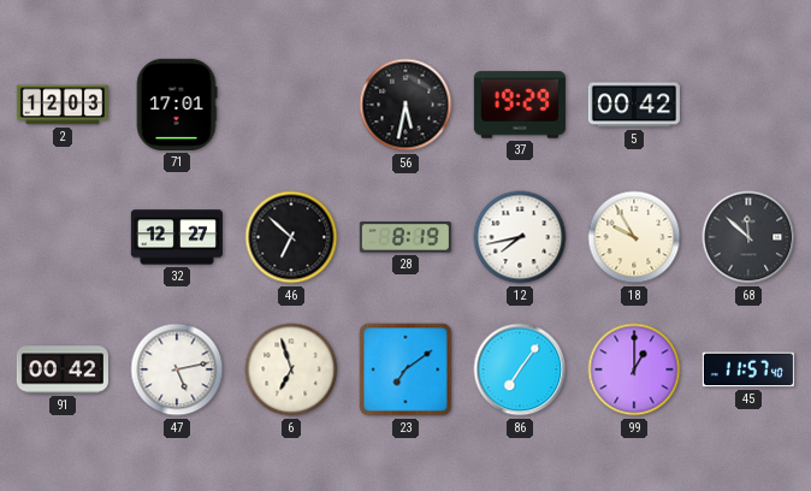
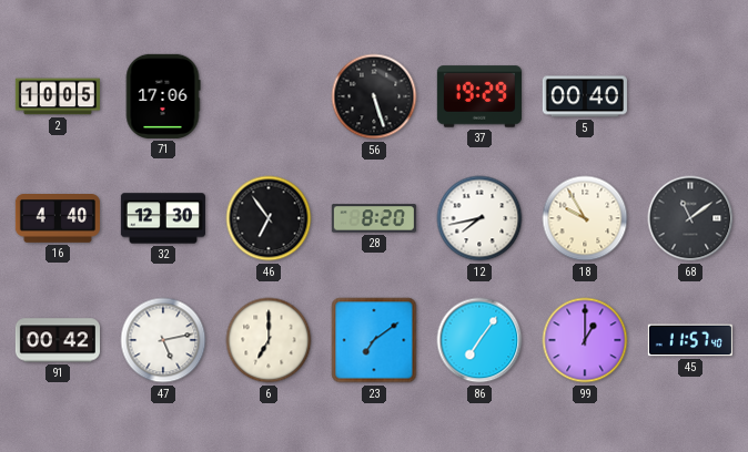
2: 12:03 -> 10:05 (57, 96)
71: 17:01 -> 17:06 (163, 96)
56: 5:32 -> 5:27 (374, 96)
5: 00:42 -> 00:40 (585, 96)
16: none -> 4:40 (58, 219)
32: 12:27 -> 12:30 (163, 218)
46: 6:52 -> 6:54 (269, 218)
28: 8:19 -> 8:20 (374, 218)
68: 11:52 -> 11:09 (690, 218)
6: 6:57 -> 7:00 (269, 340)
